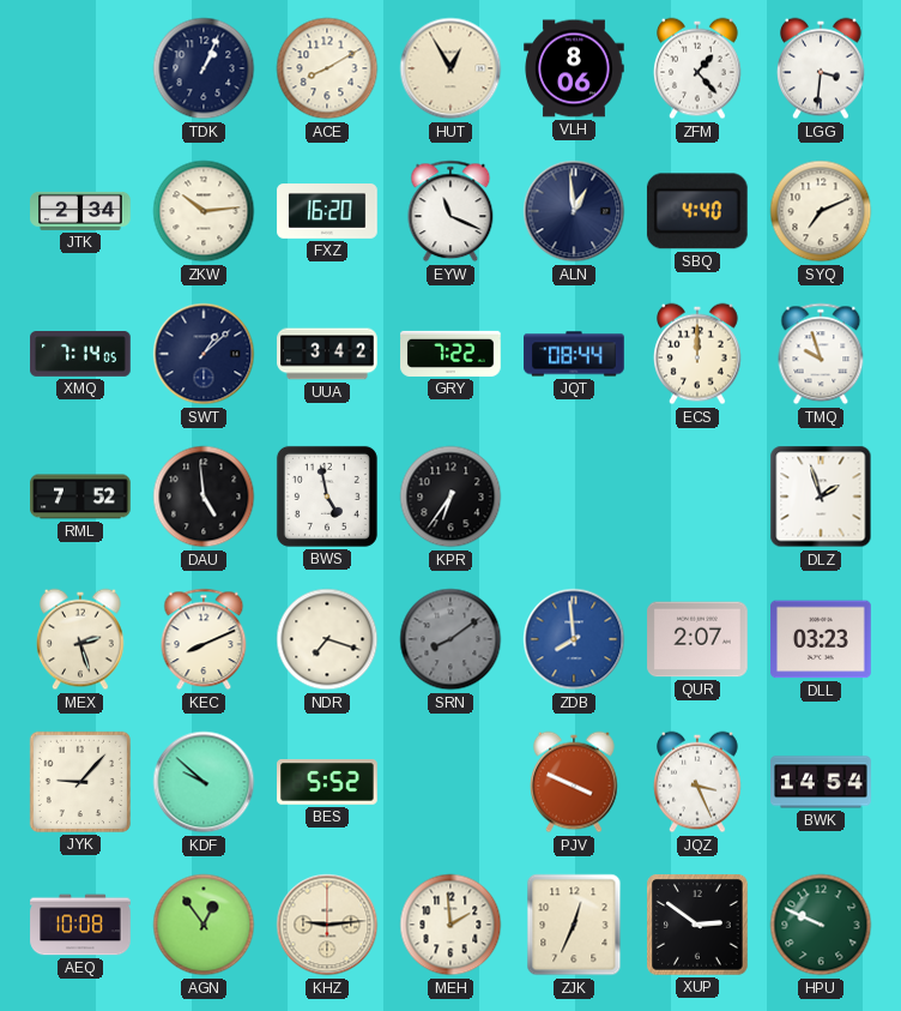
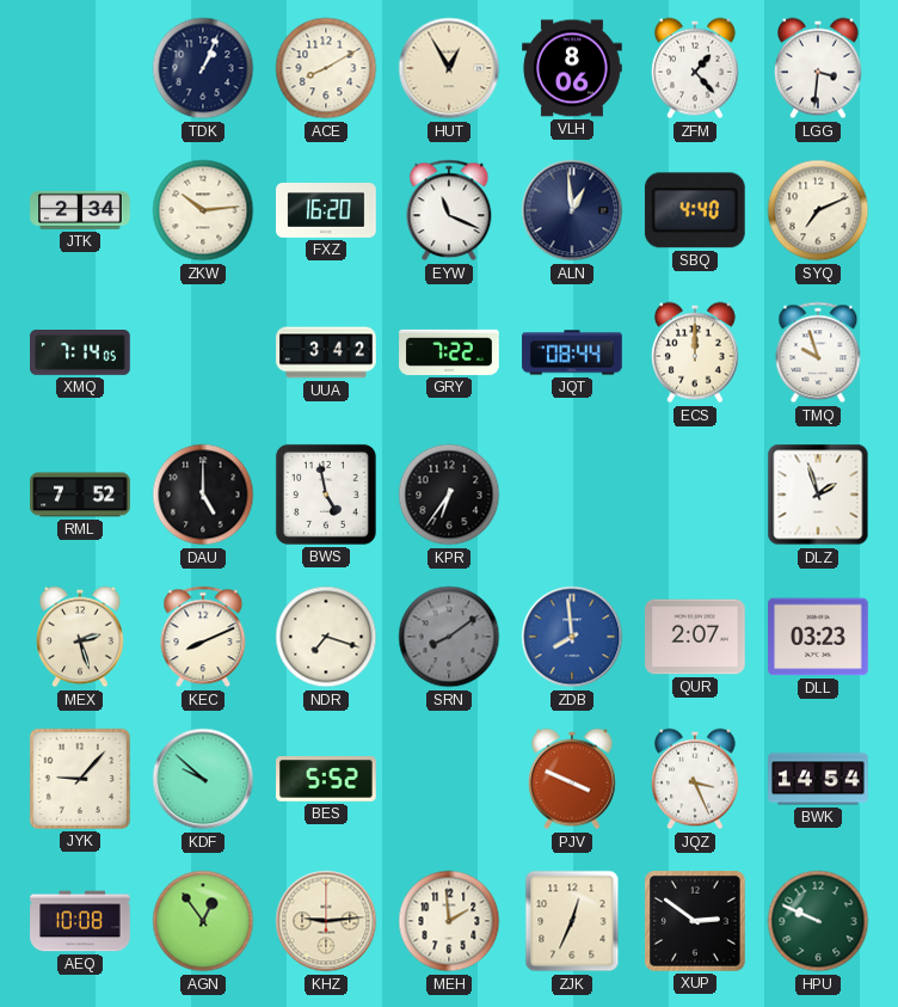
SWT: 1:08 -> none (204, 354)
DAU: 4:59 -> 5:00 (203, 495)
